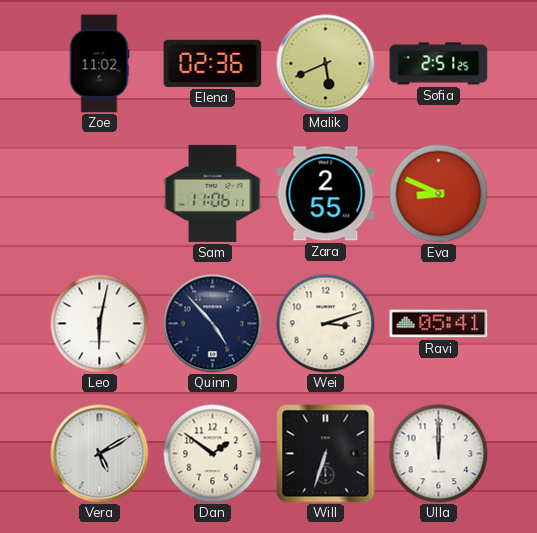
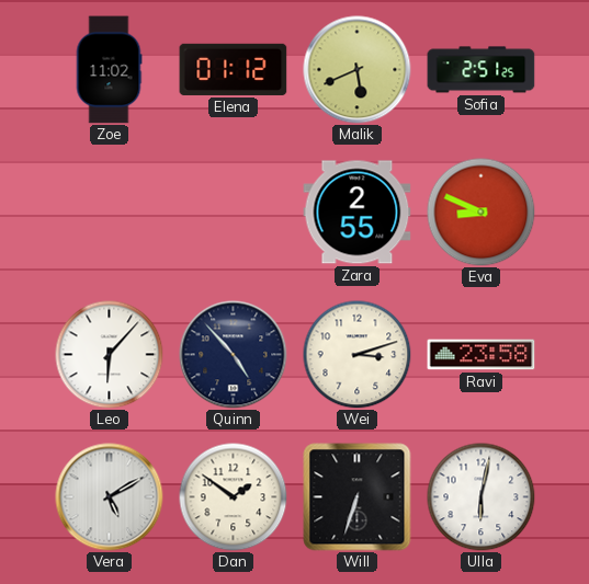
Elena: 02:36 -> 01:12 (234, 69)
Sam: 11:06 -> none (213, 193)
Leo: 6:02 -> 6:07 (110, 355)
Ravi: 05:41 -> 23:58 (482, 355)
Ulla: 12:00 -> 6:02 (482, 497)
